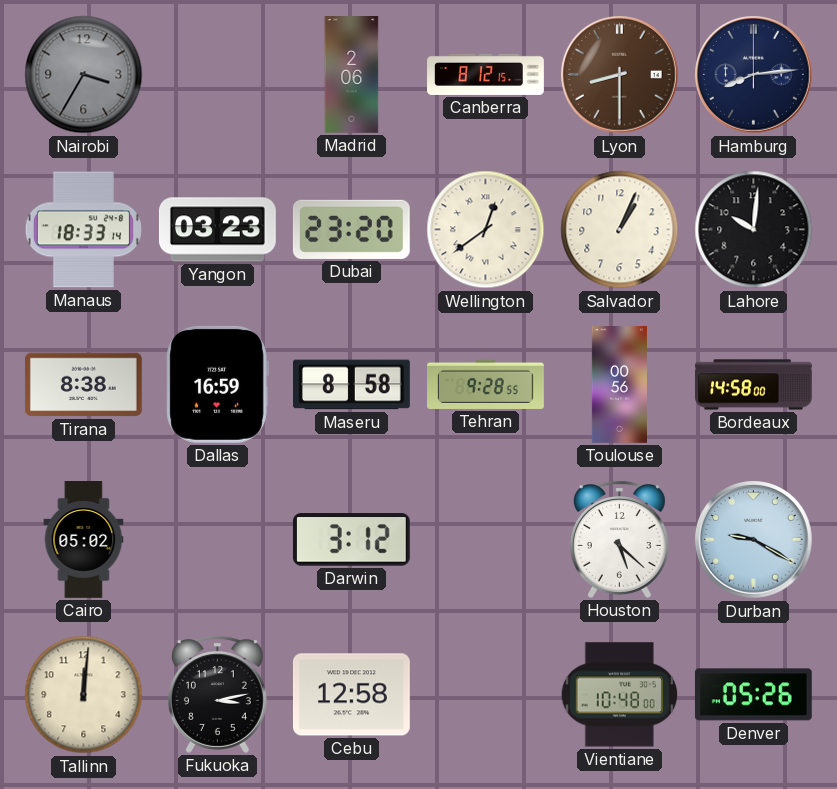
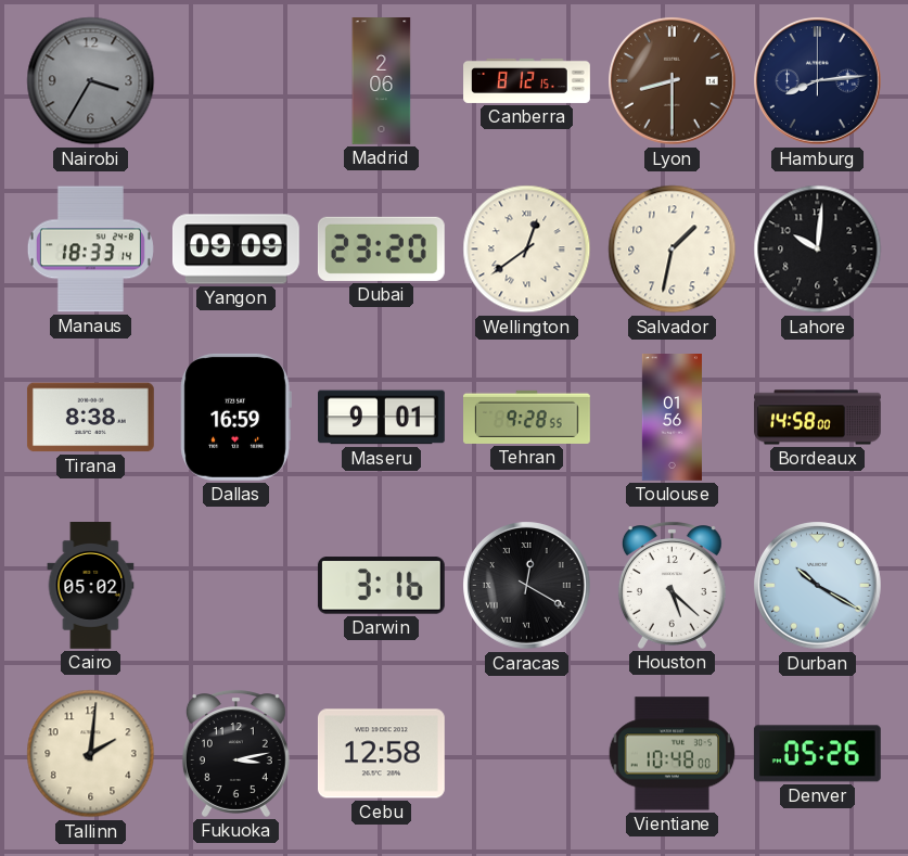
Yangon: 03:23 -> 09:09 (235, 250)
Salvador: 1:04 -> 1:32 (673, 250)
Maseru: 8:58 -> 9:01 (382, 418)
Toulouse: 00:56 -> 01:56 (672, 418)
Darwin: 3:12 -> 3:16 (381, 586)
Caracas: none -> 12:20 (527, 586)
Durban: 9:20 -> 10:20 (818, 586)
Tallinn: 12:01 -> 2:01 (91, 754)
